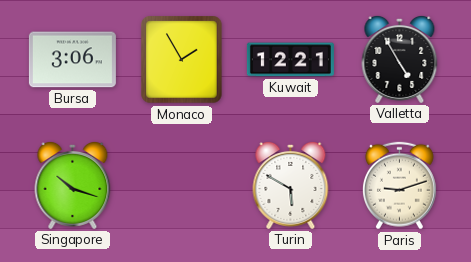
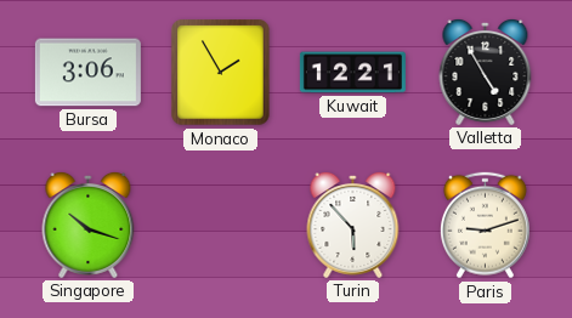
Turin: 5:50 -> 5:53 (353, 225)
